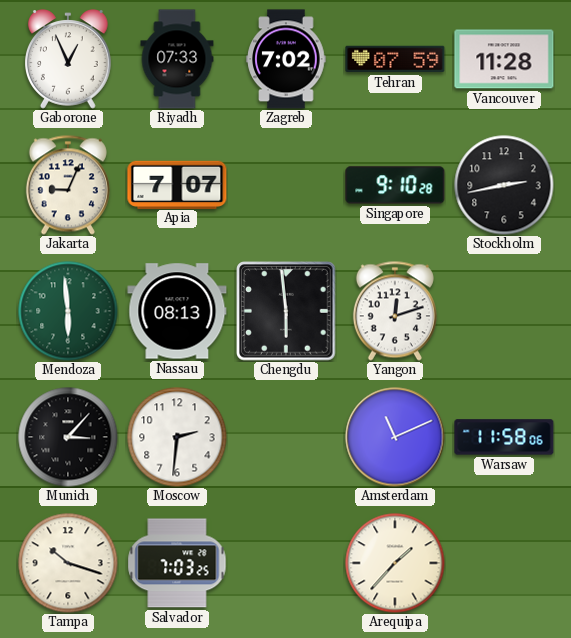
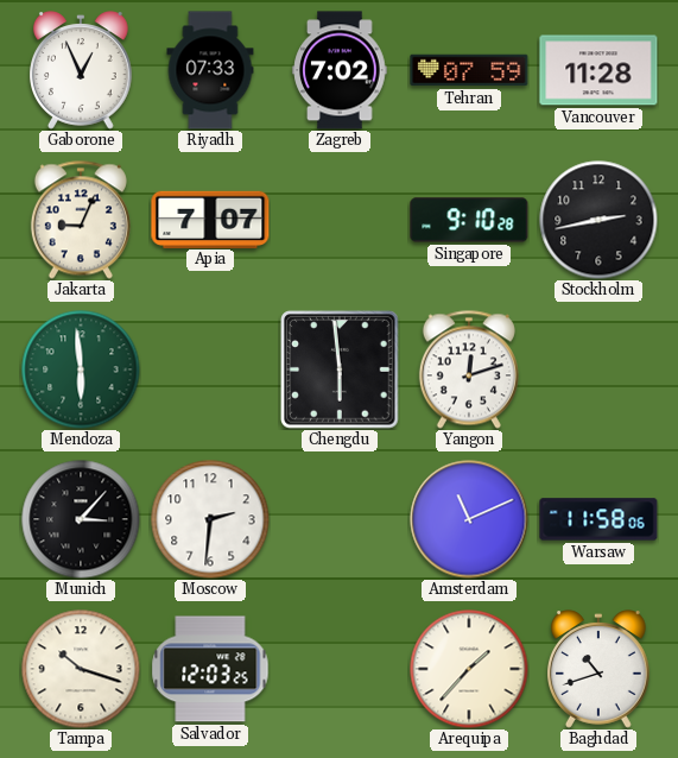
Nassau: 08:13 -> none (177, 311)
Salvador: 7:03 -> 12:03 (210, 669)
Baghdad: none -> 10:42 (600, 669)
